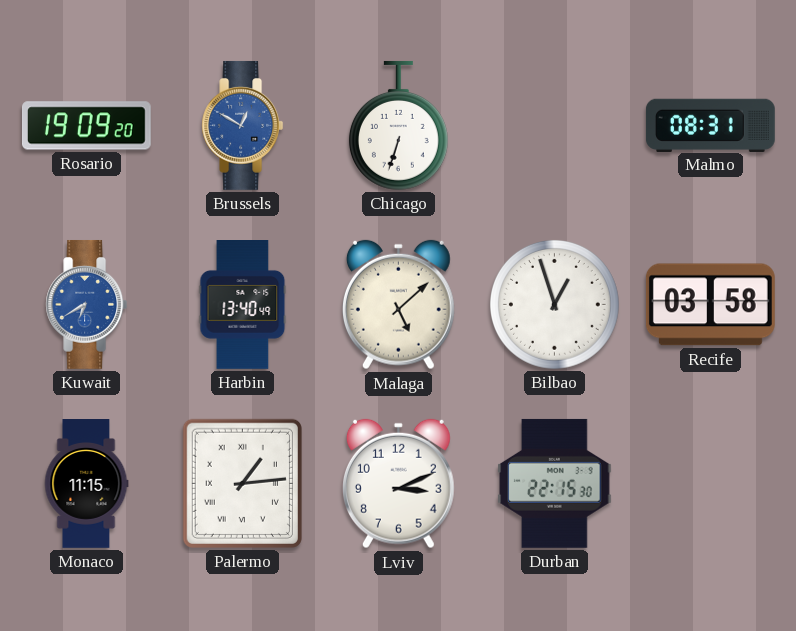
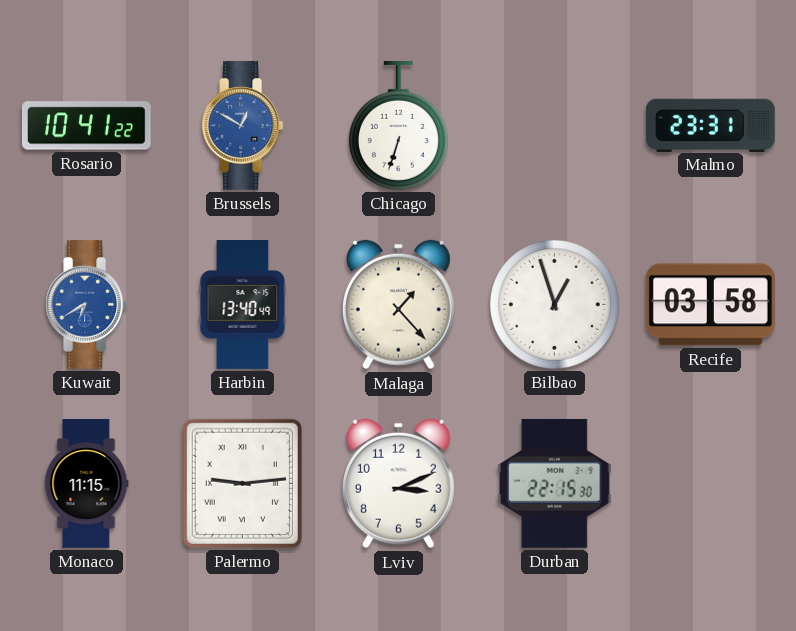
Rosario: 19:09 -> 10:41 (86, 126)
Malmo: 08:31 -> 23:31 (710, 125)
Malaga: 5:08 -> 1:23 (398, 305)
Palermo: 1:14 -> 9:14 (242, 483)
